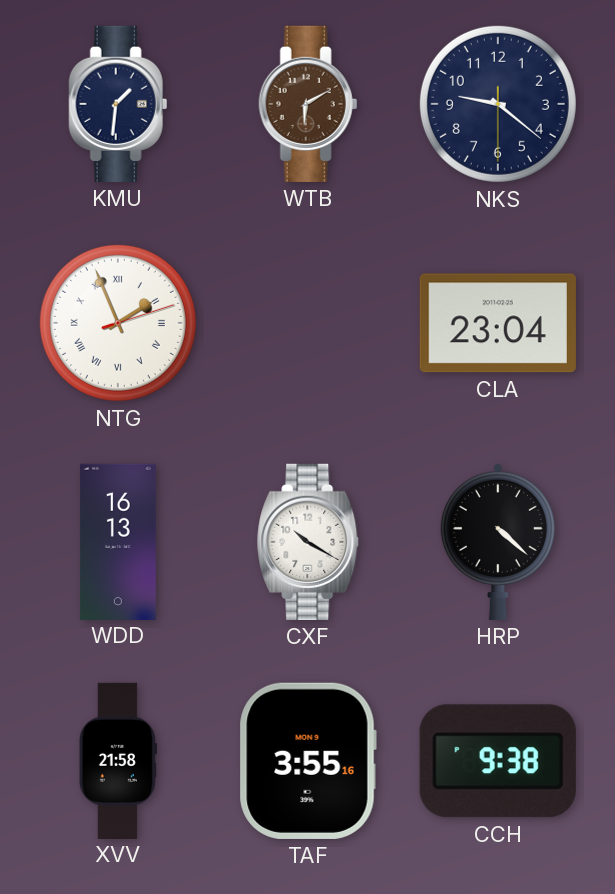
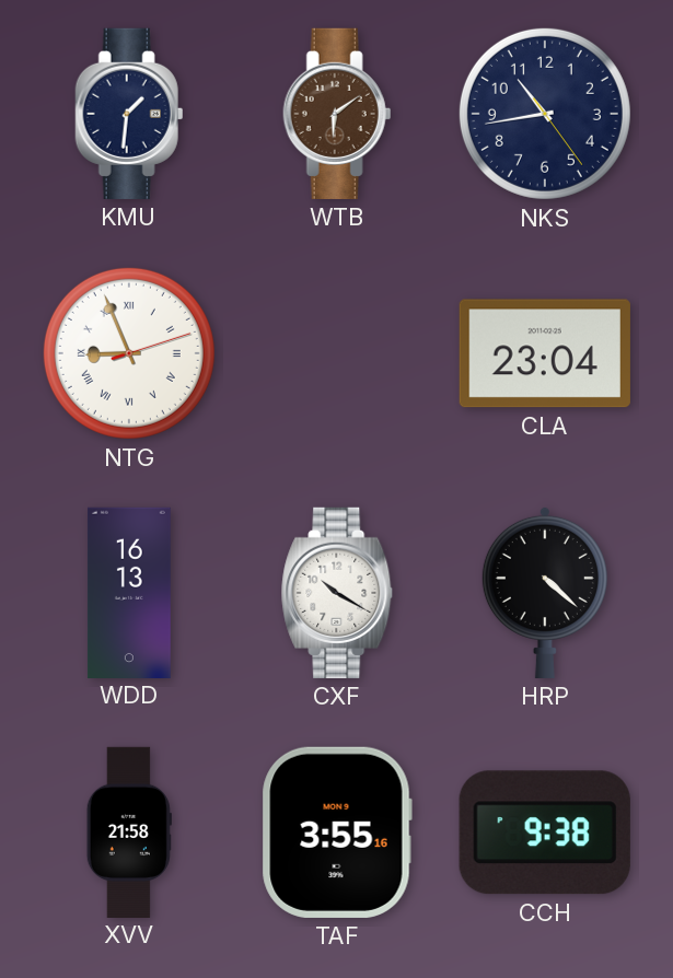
WTB: 6:10 -> 6:09 (337, 114)
NKS: 9:21 -> 10:43 (545, 114)
NTG: 1:56 -> 8:56 (129, 353)
